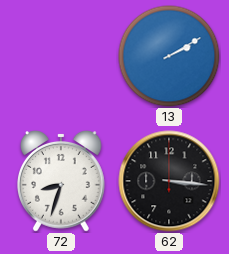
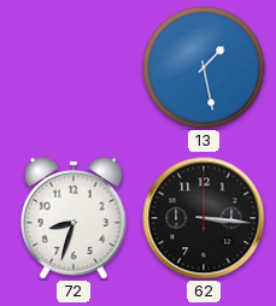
13: 2:10 -> 1:28 (204, 67)
